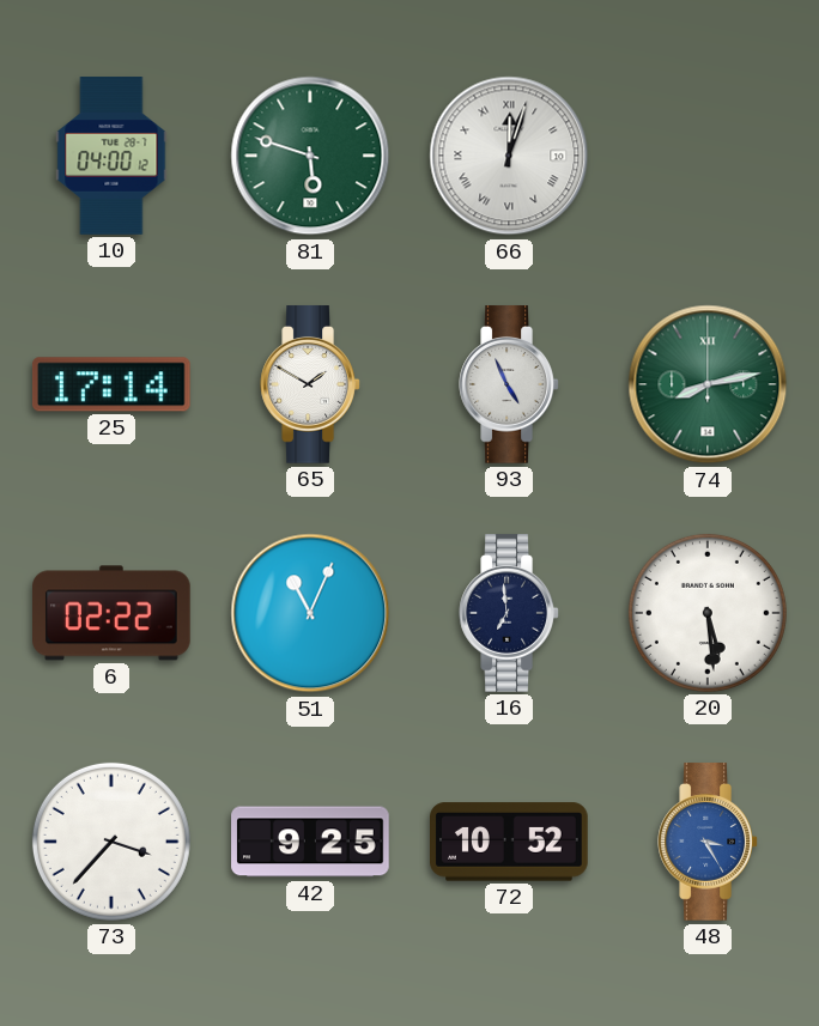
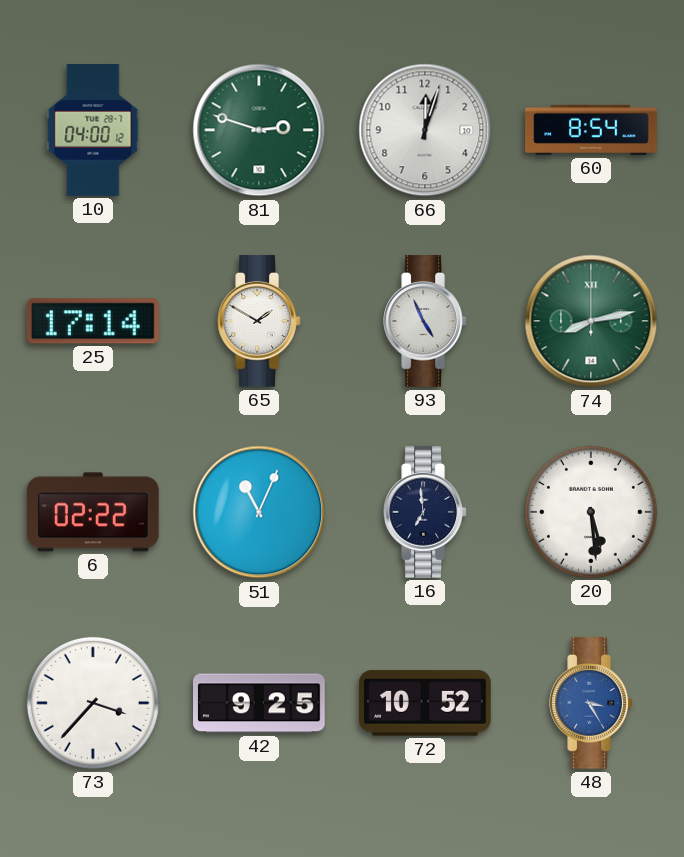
81: 5:48 -> 2:48 (259, 130)
66 numerals: Roman -> Arabic (425, 130)
60: none -> 8:54 (591, 130)
